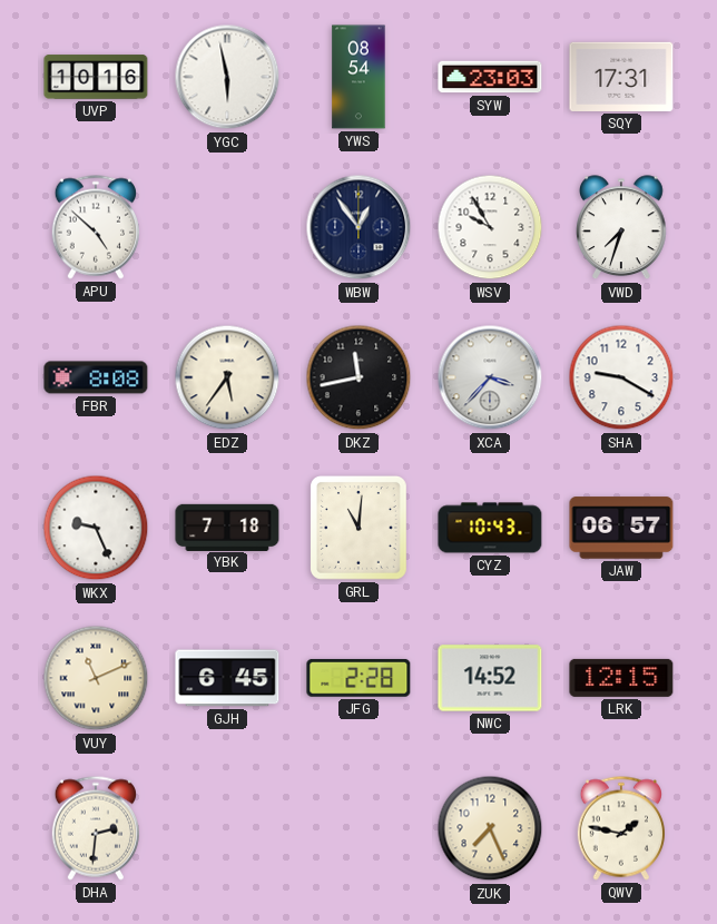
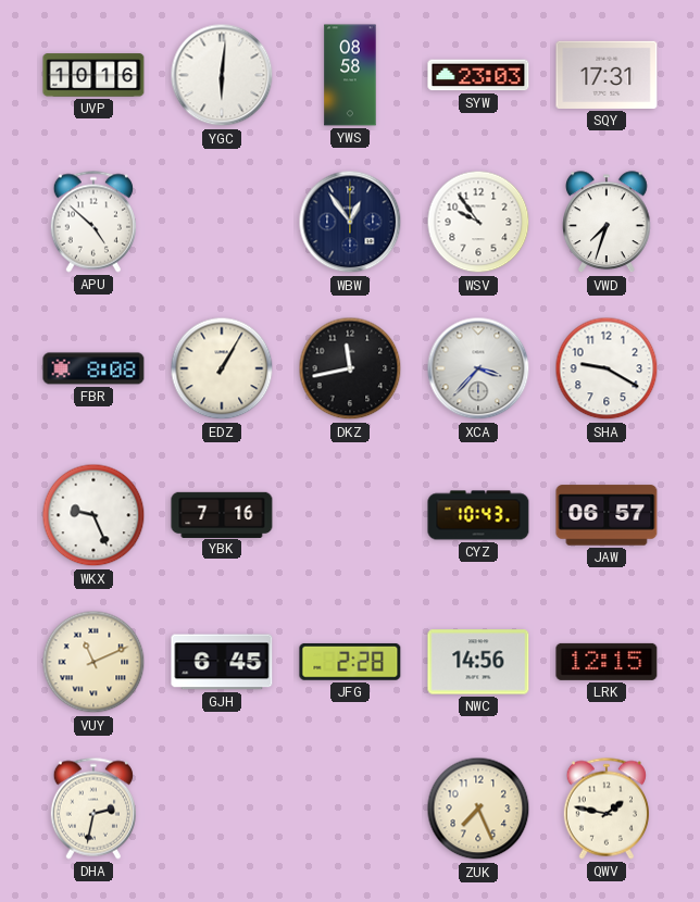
YGC: 5:58 -> 6:01 (222, 75)
YWS: 08:54 -> 08:58 (350, 75)
WSV: 9:55 -> 9:54 (478, 222)
EDZ: 5:36 -> 1:05 (222, 368)
YBK: 7:18 -> 7:16 (222, 514)
GRL: 11:01 -> none (358, 528)
NWC: 14:52 -> 14:56 (478, 662)
DHA: 2:31 -> 2:32 (92, 809)
